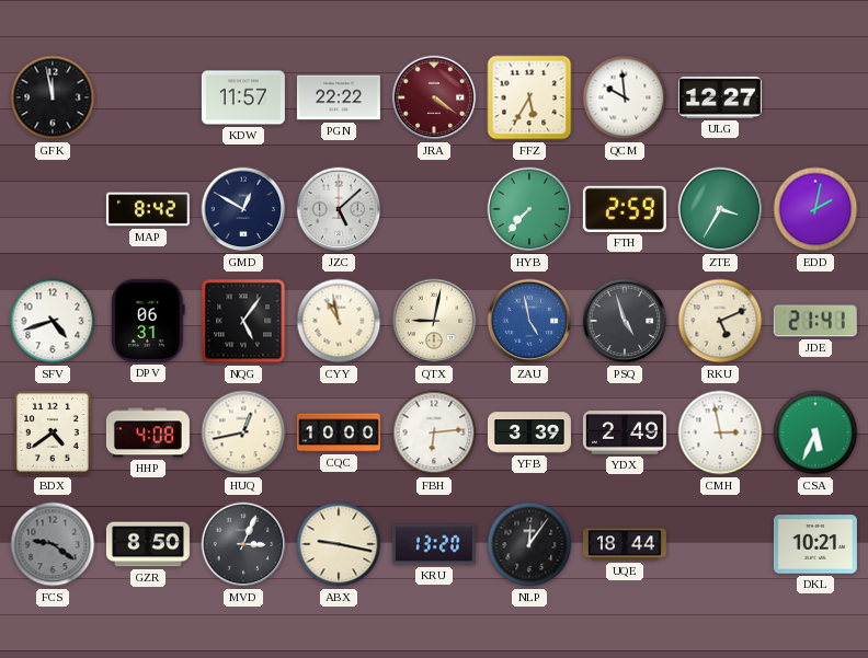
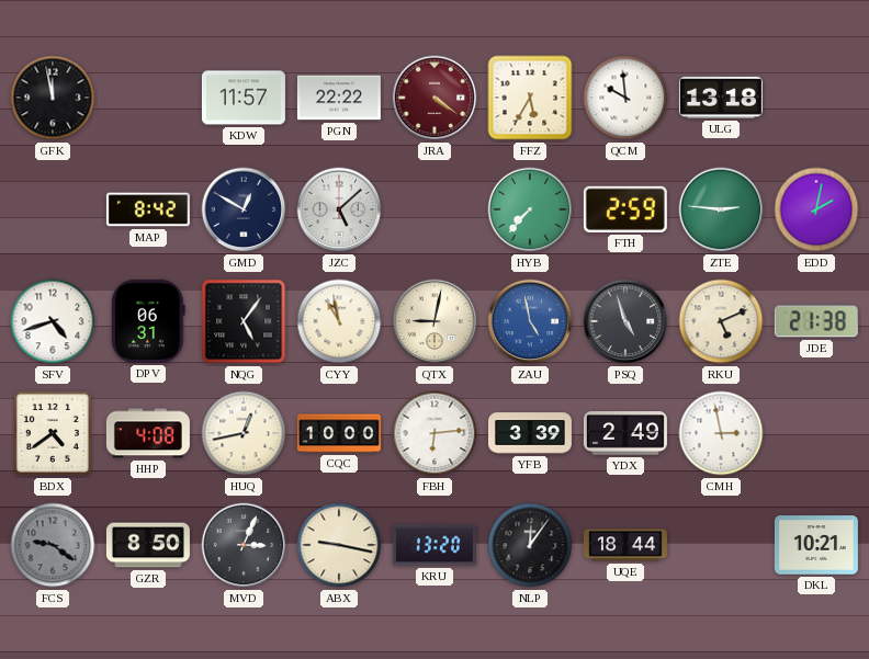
ULG: 12:27 -> 13:18 (721, 98)
ZTE: 3:35 -> 2:46 (721, 209)
JDE: 21:41 -> 21:38 (816, 321)
CSA: 5:34 -> none (815, 432)
